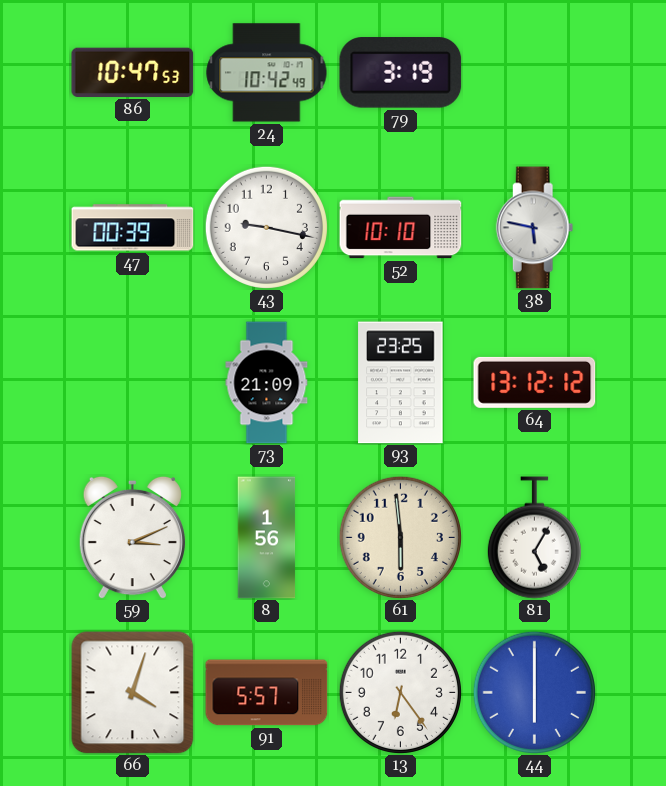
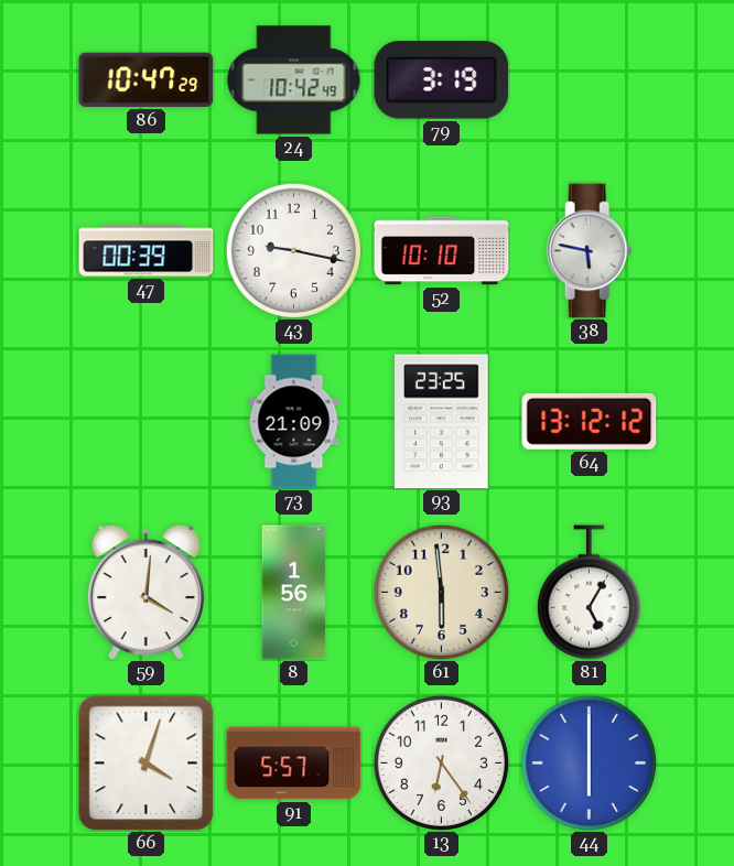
86: 10:47:53 -> 10:47:29 (147, 79)
59: 3:11 -> 4:01 (145, 592)
